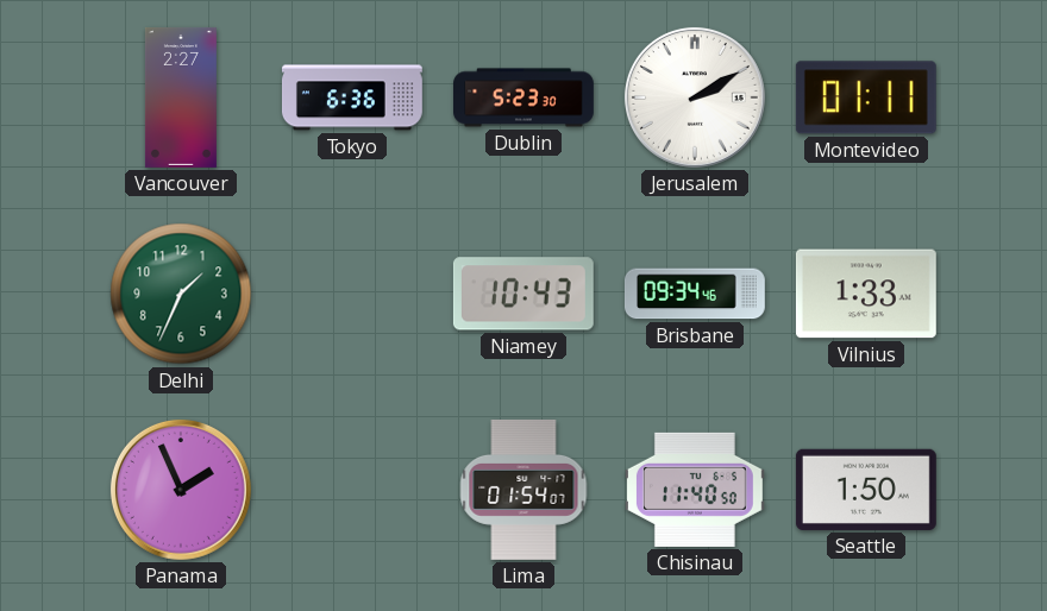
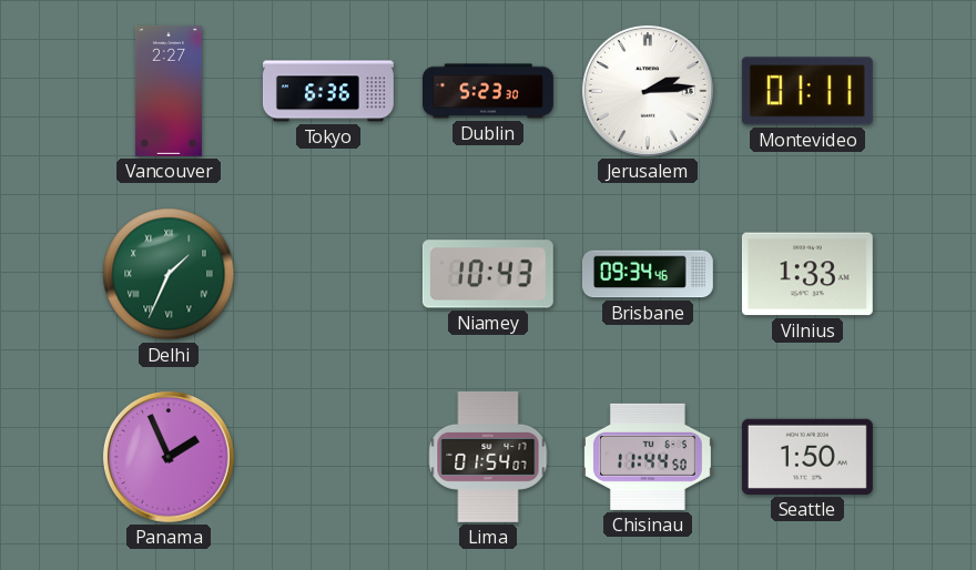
Jerusalem: 2:10 -> 2:14 (648, 91)
Delhi numerals: Arabic -> Roman (169, 274)
Chisinau: 11:40 -> 11:44 (648, 457)
